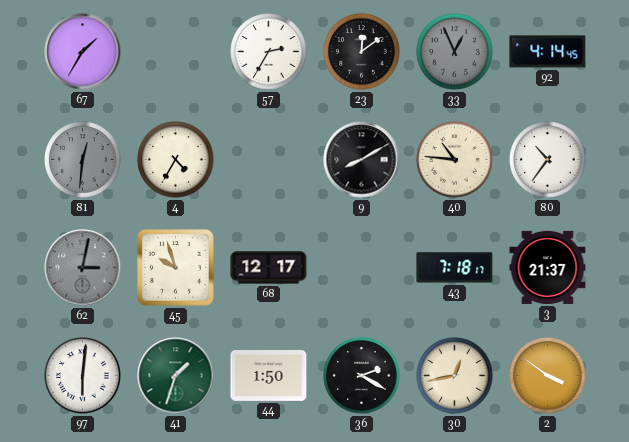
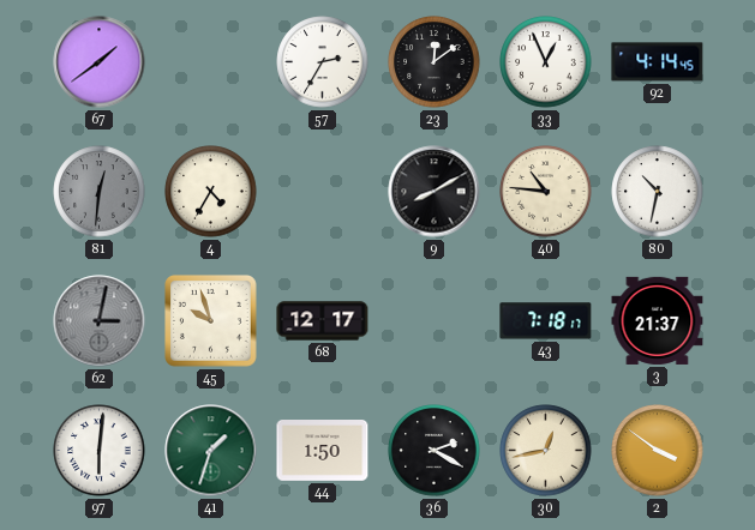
67: 1:35 -> 1:39 (100, 62)
33 dial: grey -> white (546, 62)
80: 10:36 -> 10:32 (658, 192)
